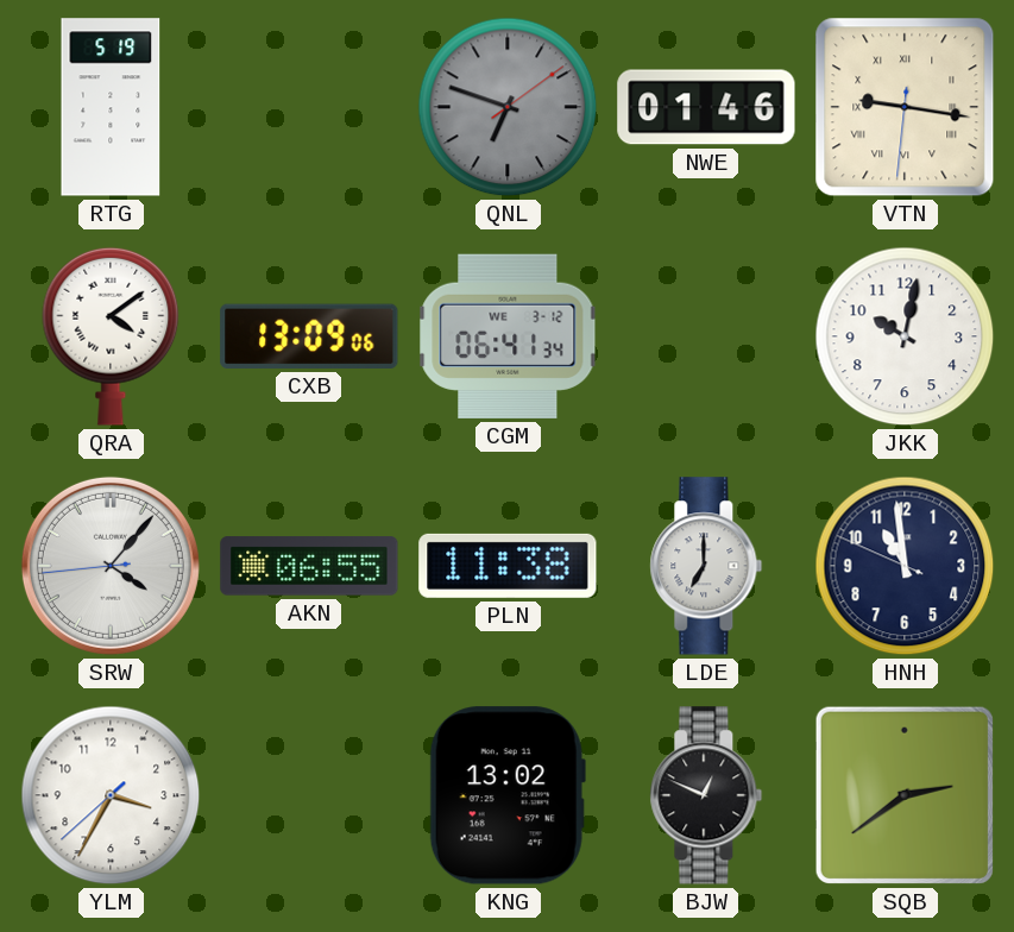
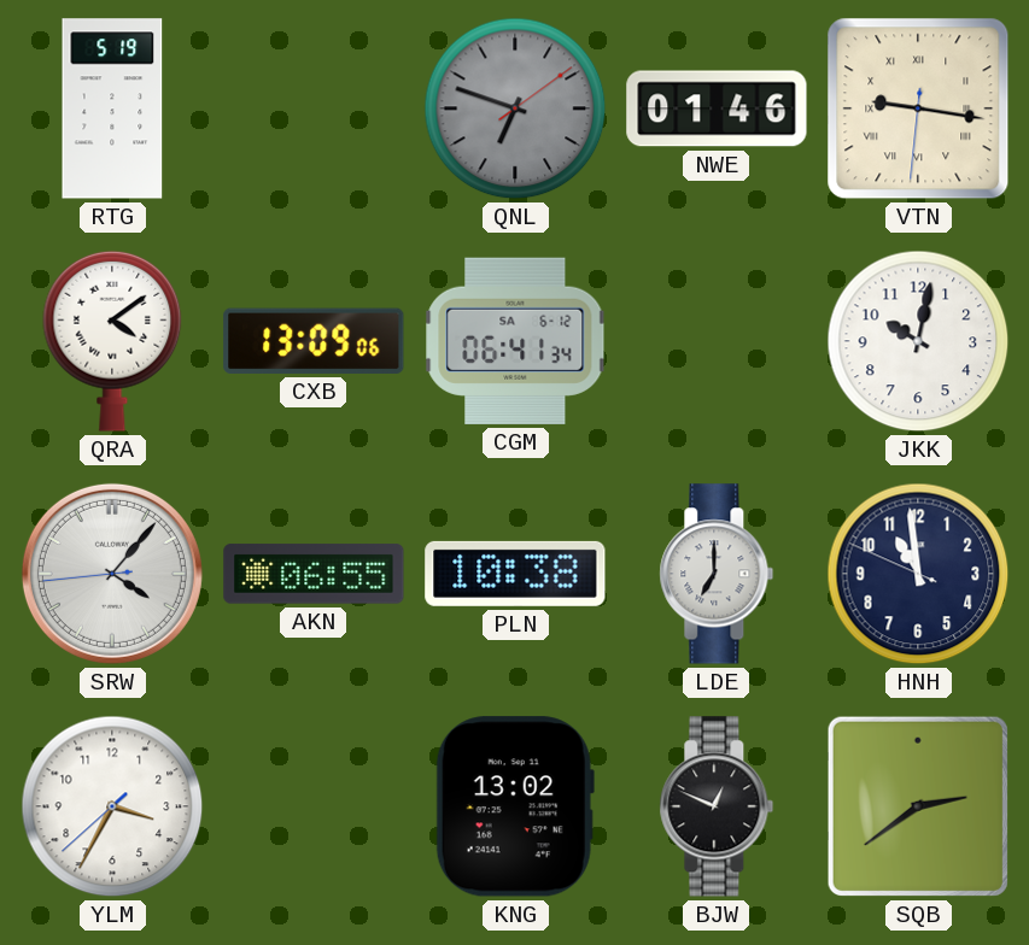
CGM date: WE 3-12 -> SA 6-12 (515, 341)
PLN: 11:38 -> 10:38 (515, 574)
